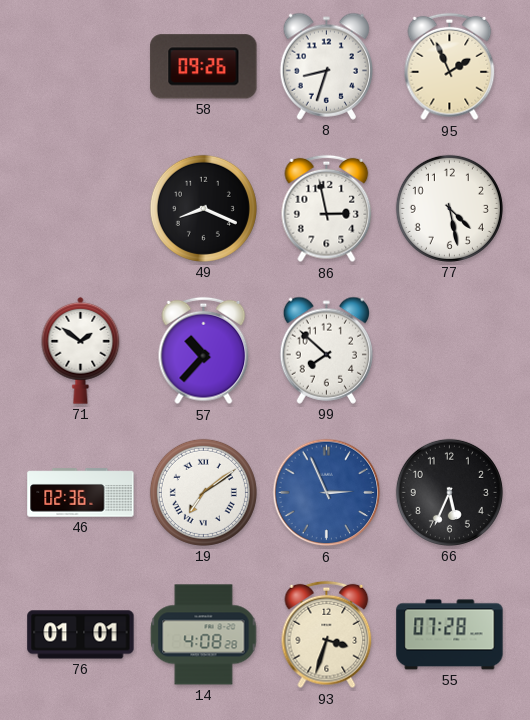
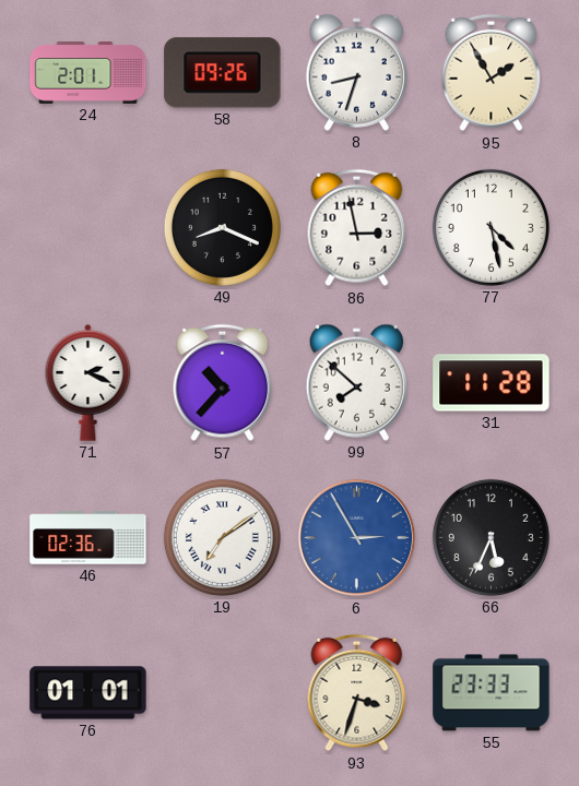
24: none -> 2:01 (88, 73)
95: 1:56 -> 1:55 (492, 73)
71: 1:51 -> 2:19 (88, 382)
31: none -> 11:28 (492, 383)
6: 2:56 -> 2:55 (357, 538)
14: 4:08 -> none (204, 635)
55: 07:28 -> 23:33 (492, 693)
